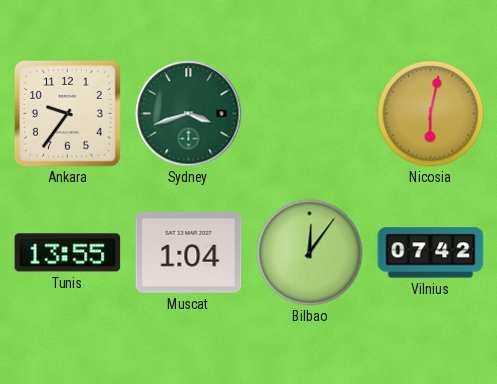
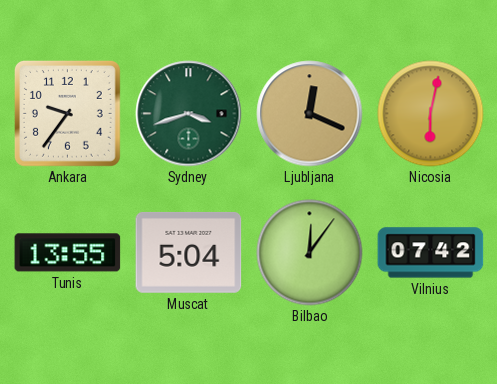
Ljubljana: none -> 12:19 (310, 114)
Muscat: 1:04 -> 5:04 (189, 252)
